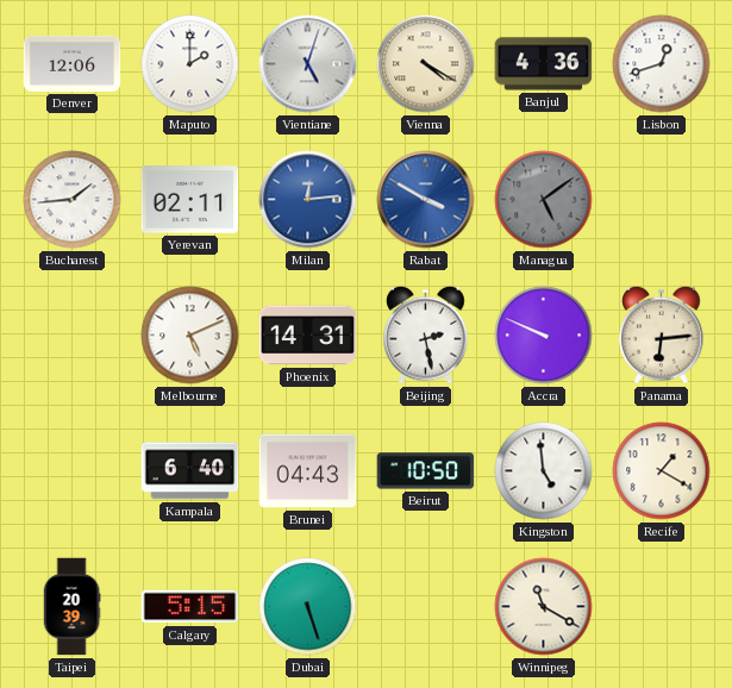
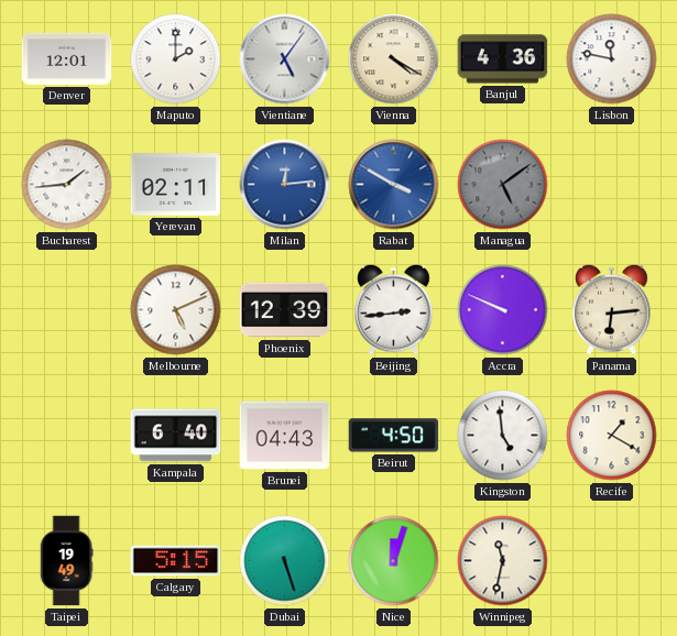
Denver: 12:06 -> 12:01 (67, 58)
Vientiane: 5:03 -> 5:06 (285, 59)
Lisbon: 12:42 -> 11:47 (612, 59)
Phoenix: 14:31 -> 12:39 (285, 310)
Beijing: 2:28 -> 2:44 (394, 309)
Beirut: 10:50 -> 4:50 (394, 436)
Taipei: 20:39 -> 19:49 (66, 561)
Nice: none -> 12:03 (394, 561)
Winnipeg: 11:20 -> 11:32 (503, 561)
